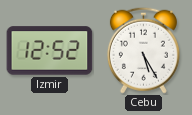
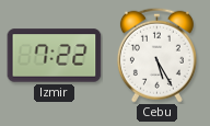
Izmir: 12:52 -> 7:22 (55, 56)
